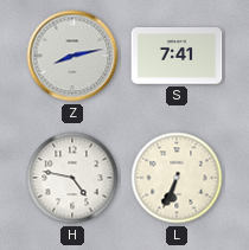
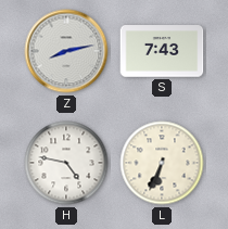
S: 7:41 -> 7:43 (162, 51)
